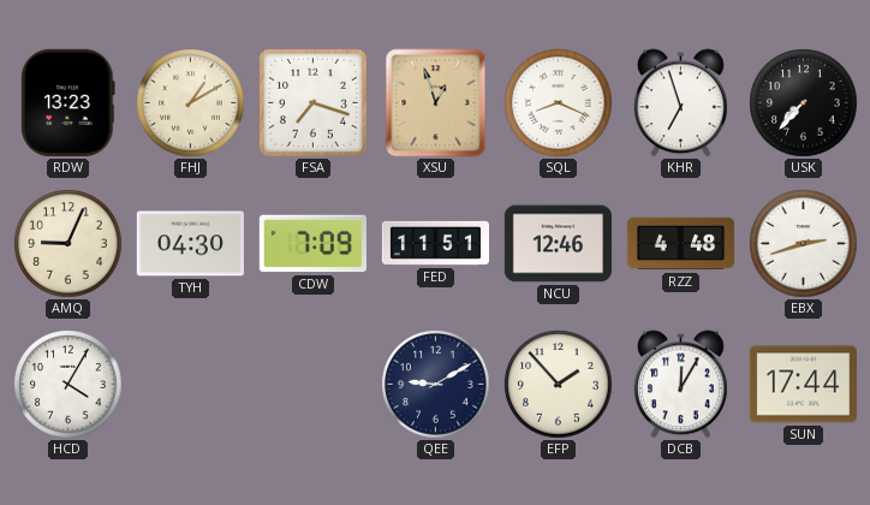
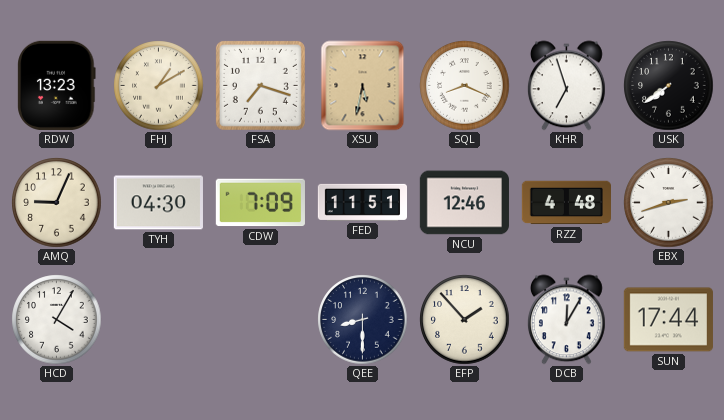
XSU: 12:57 -> 5:32 (363, 86)
USK: 7:37 -> 7:39 (669, 86)
QEE: 9:10 -> 8:30 (363, 320)
